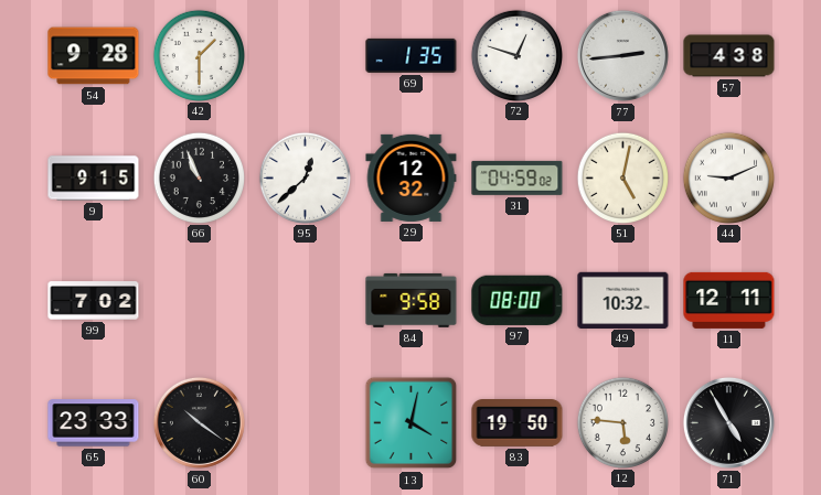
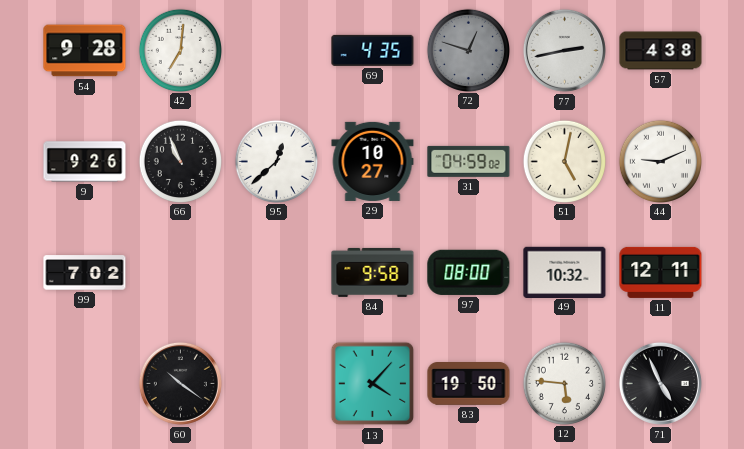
42: 1:30 -> 7:01 (180, 50)
69: 1:35 -> 4:35 (373, 50)
72 dial: white -> grey (468, 50)
77: 2:44 -> 2:43 (564, 50)
9: 9:15 -> 9:26 (85, 162)
29: 12:32 -> 10:27 (373, 161)
65: 23:33 -> none (94, 423)
13: 4:02 -> 4:07 (373, 384)
71: 4:55 -> 4:56 (660, 383)
